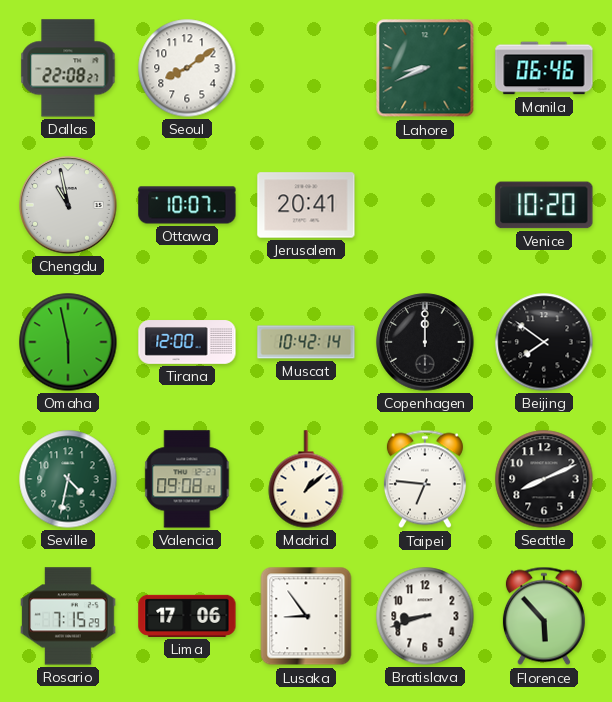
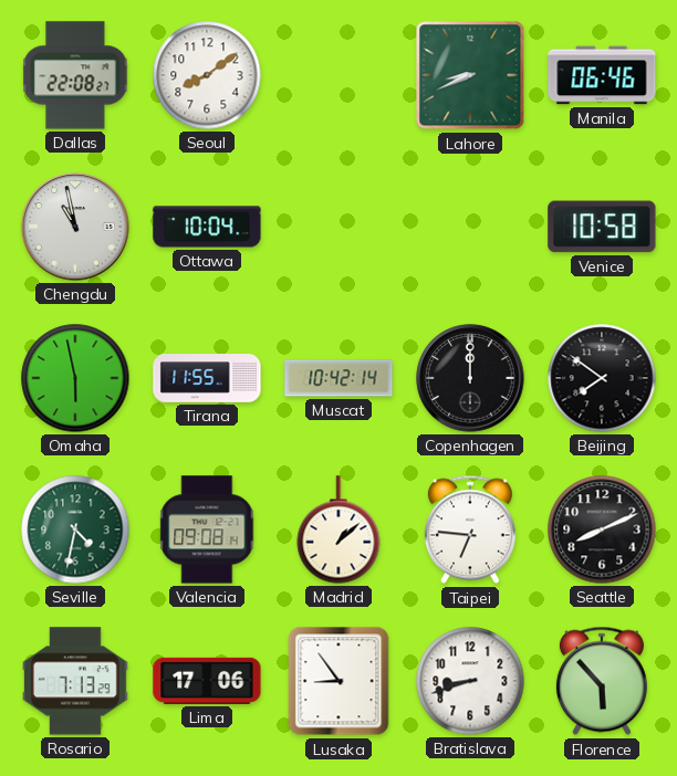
Ottawa: 10:07 -> 10:04 (207, 227)
Jerusalem: 20:41 -> none (306, 205)
Venice: 10:20 -> 10:58 (602, 227)
Tirana: 12:00 -> 11:55 (207, 378)
Rosario: 7:15 -> 7:13 (75, 681)
